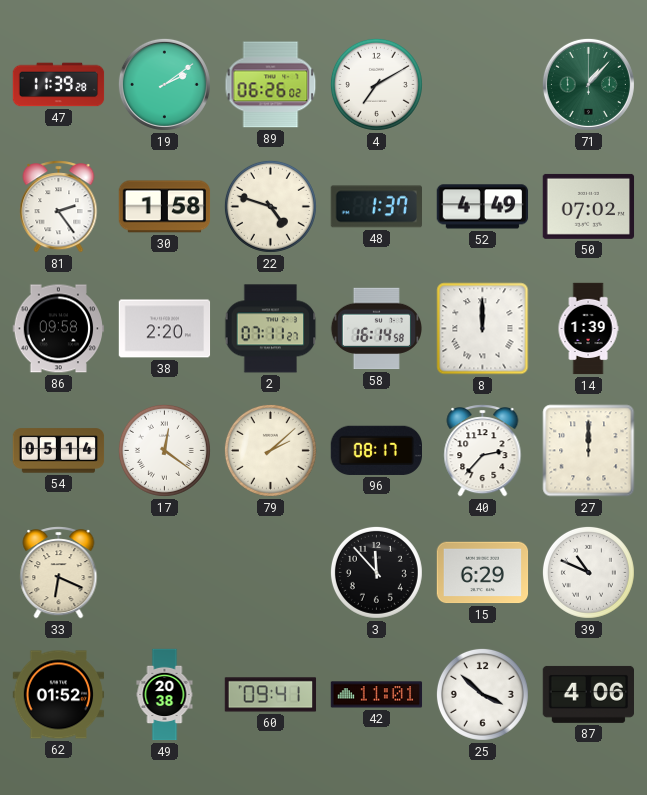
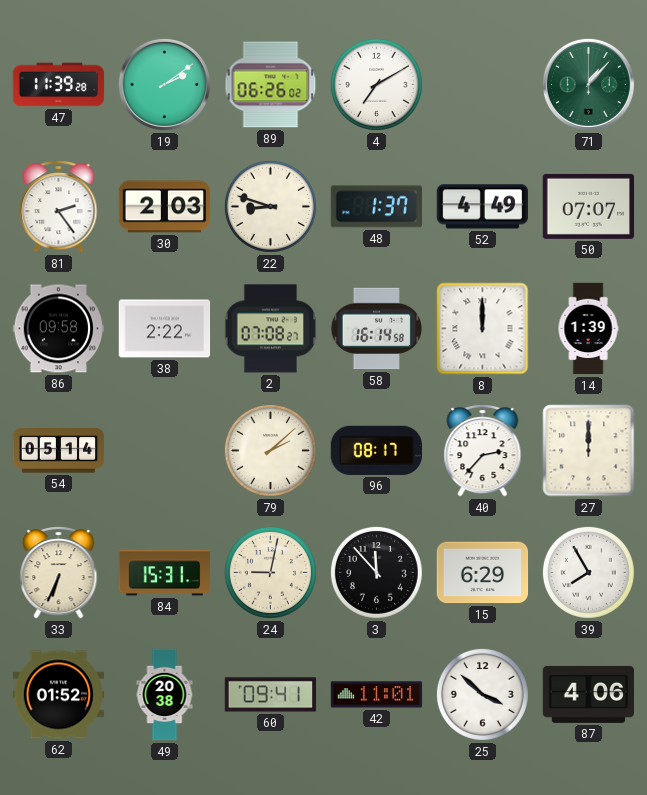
30: 1:58 -> 2:03 (165, 207)
22: 4:48 -> 8:48 (270, 206)
50: 07:02 -> 07:07 (589, 206)
38: 2:20 -> 2:22 (165, 329)
2: 07:11 -> 07:08 (271, 329)
17: 12:21 -> none (164, 450)
33: 6:19 -> 6:34 (59, 573)
84: none -> 15:31 (165, 573)
24: none -> 9:02 (270, 572)
39: 10:49 -> 7:55 (588, 572)
